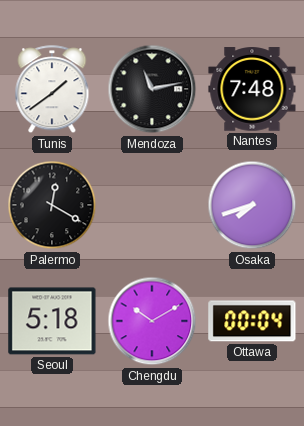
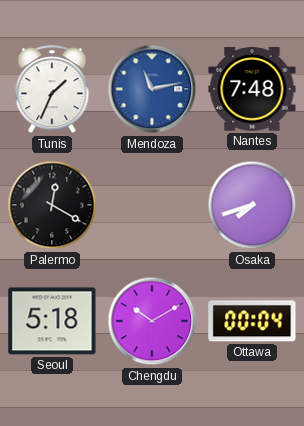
Tunis: 1:39 -> 1:34 (52, 90)
Mendoza dial: black -> blue (152, 89)
